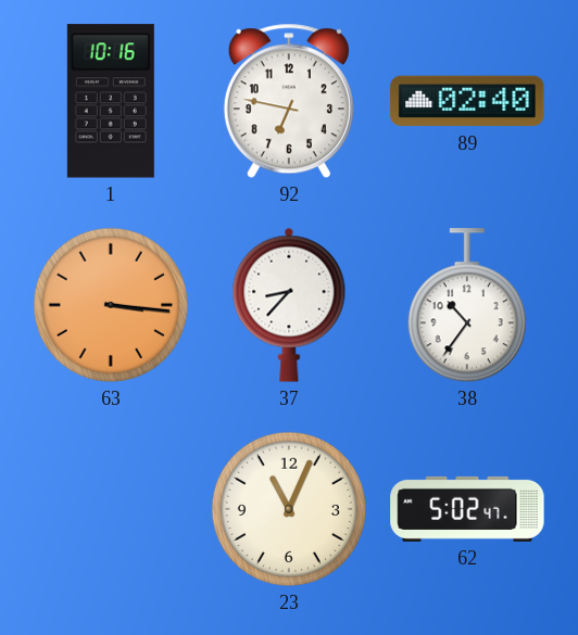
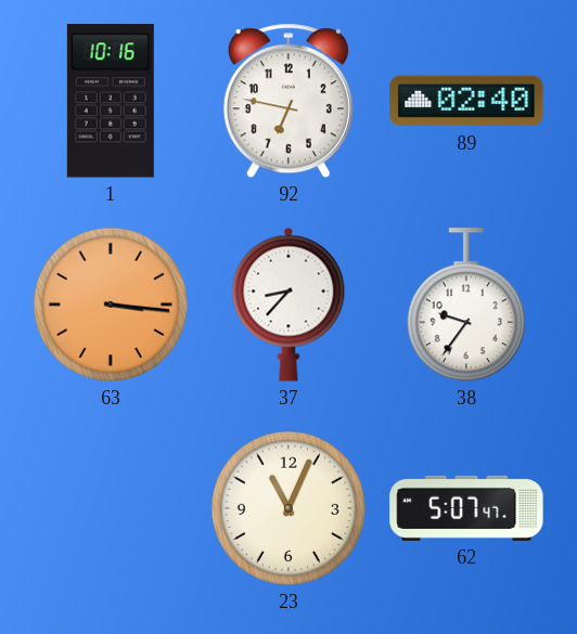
38: 10:36 -> 9:36 (466, 306)
62: 5:02 -> 5:07 (466, 508)
